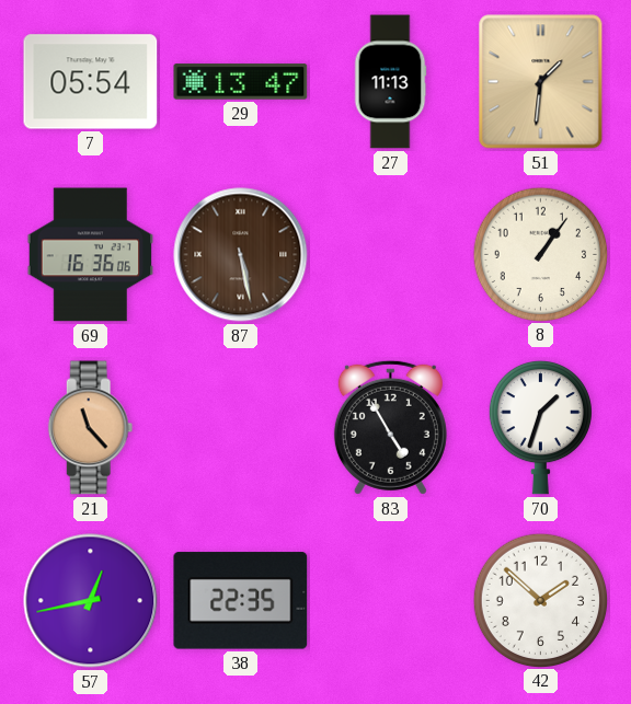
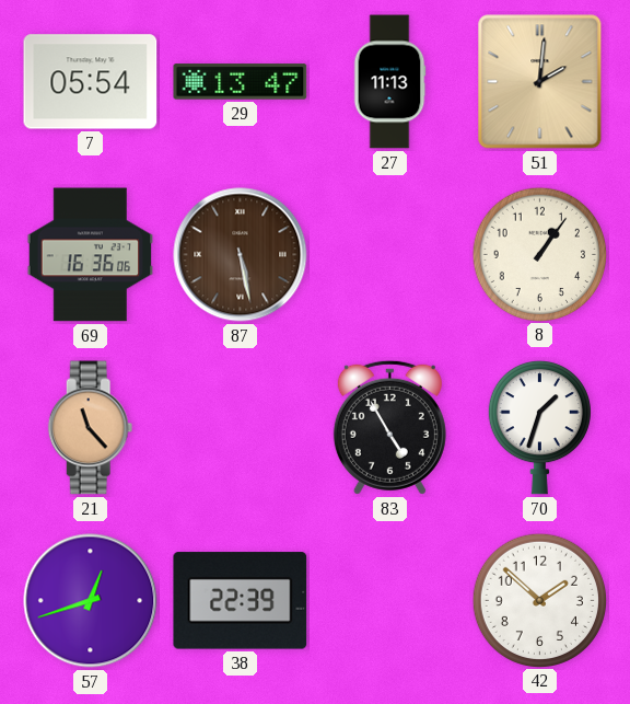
51: 1:31 -> 2:01 (540, 82)
57: 12:43 -> 12:42 (91, 601)
38: 22:35 -> 22:39 (241, 601)
